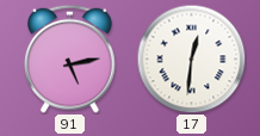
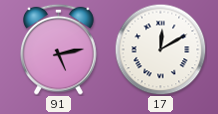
17: 12:31 -> 12:10 (160, 49)
